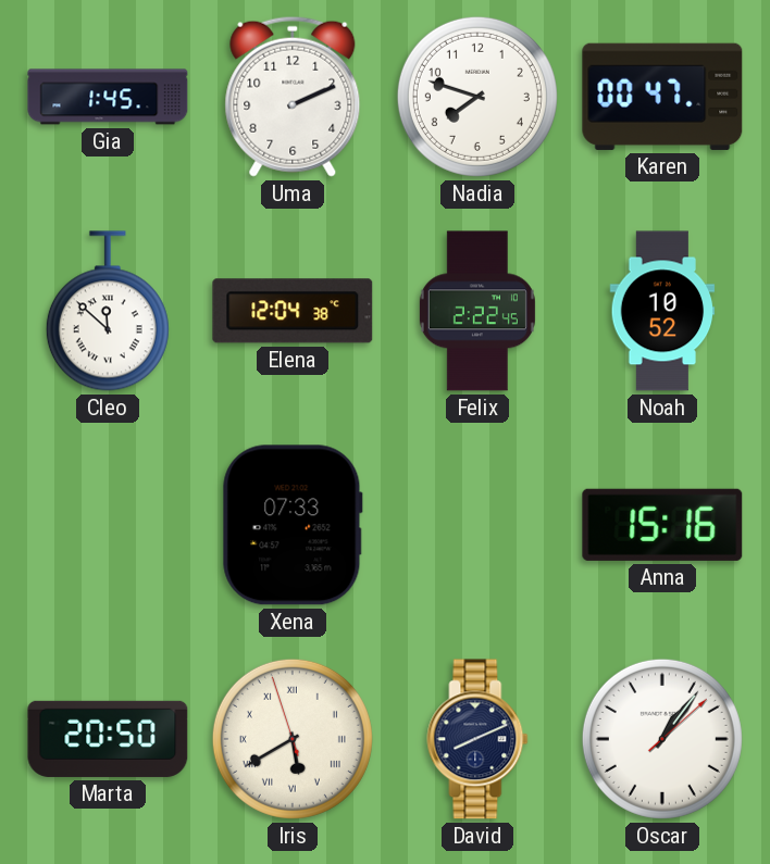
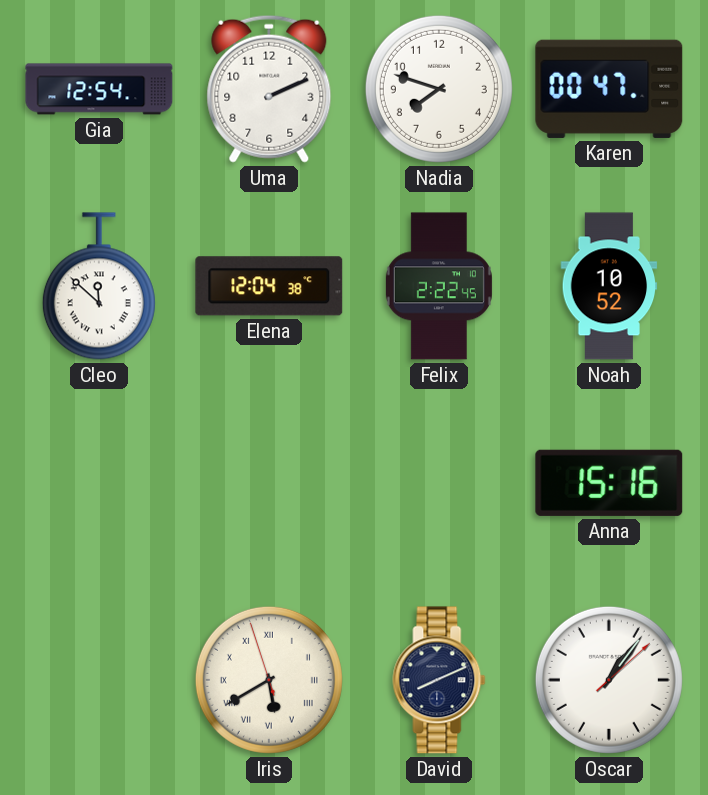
Gia: 1:45 -> 12:54 (99, 89)
Xena: 07:33 -> none (293, 525)
Marta: 20:50 -> none (108, 739)
